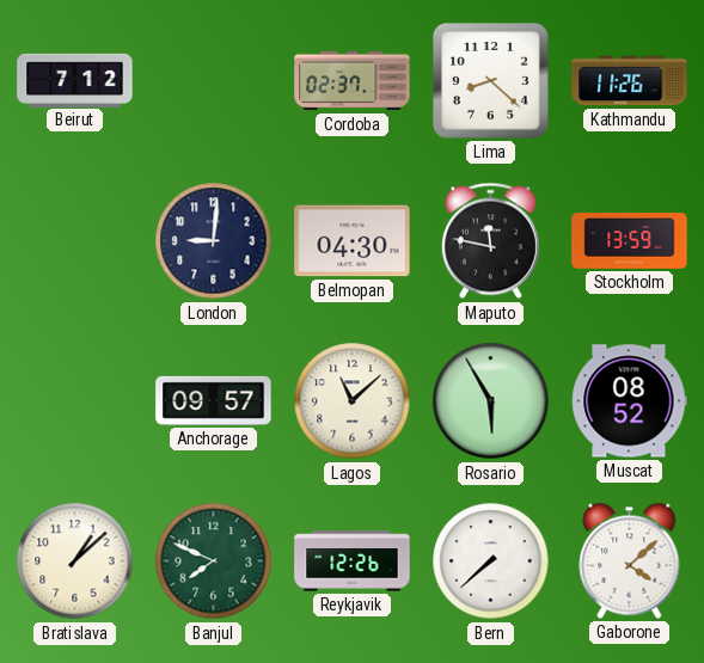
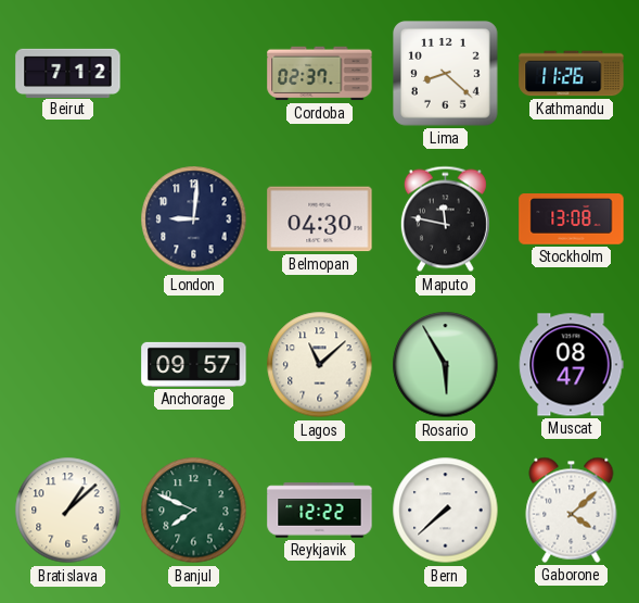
Stockholm: 13:59 -> 13:08 (572, 219)
Muscat: 08:52 -> 08:47 (572, 365)
Reykjavik: 12:26 -> 12:22 (320, 511)
